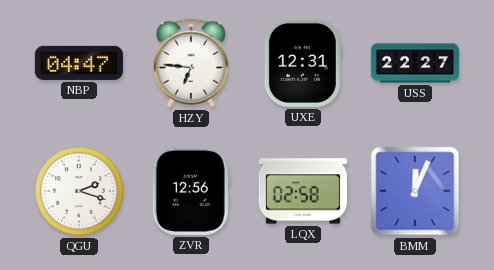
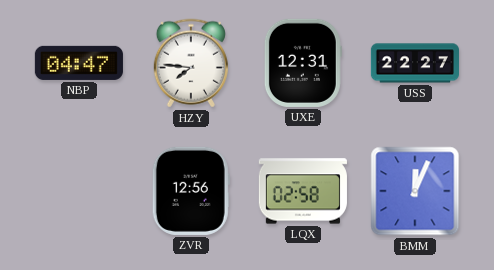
HZY: 6:46 -> 7:46 (191, 63)
QGU: 2:18 -> none (79, 191)
